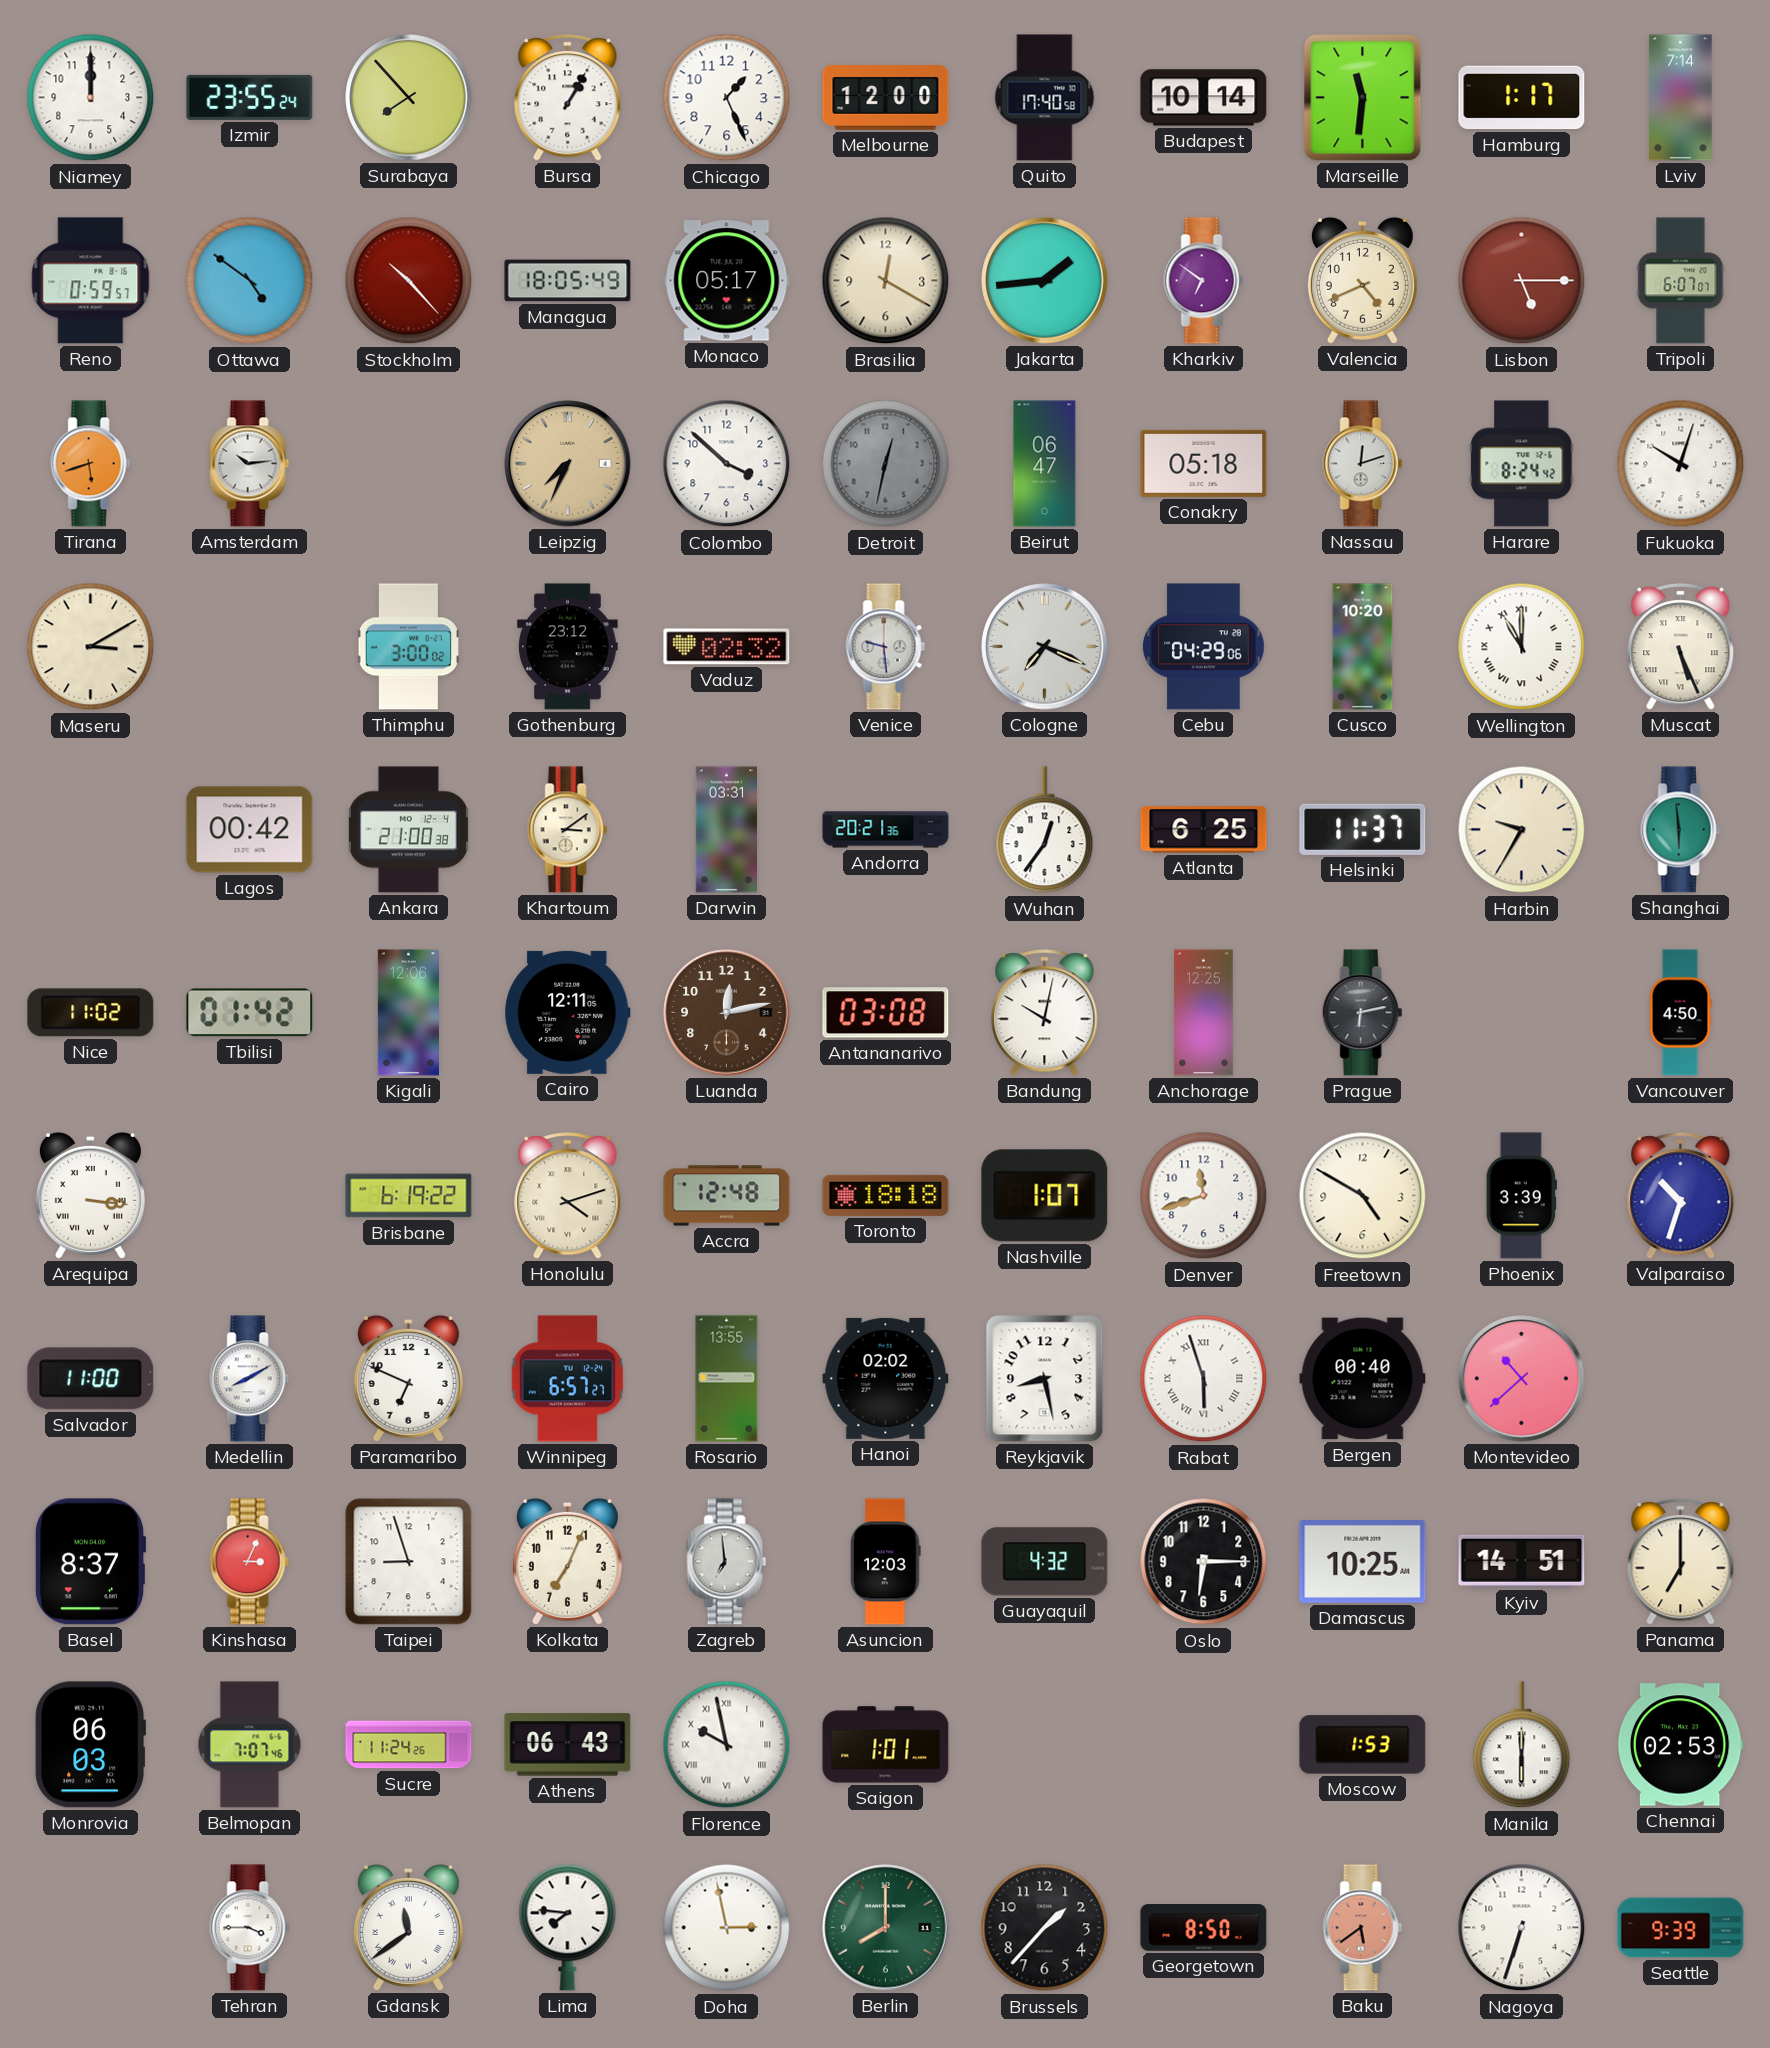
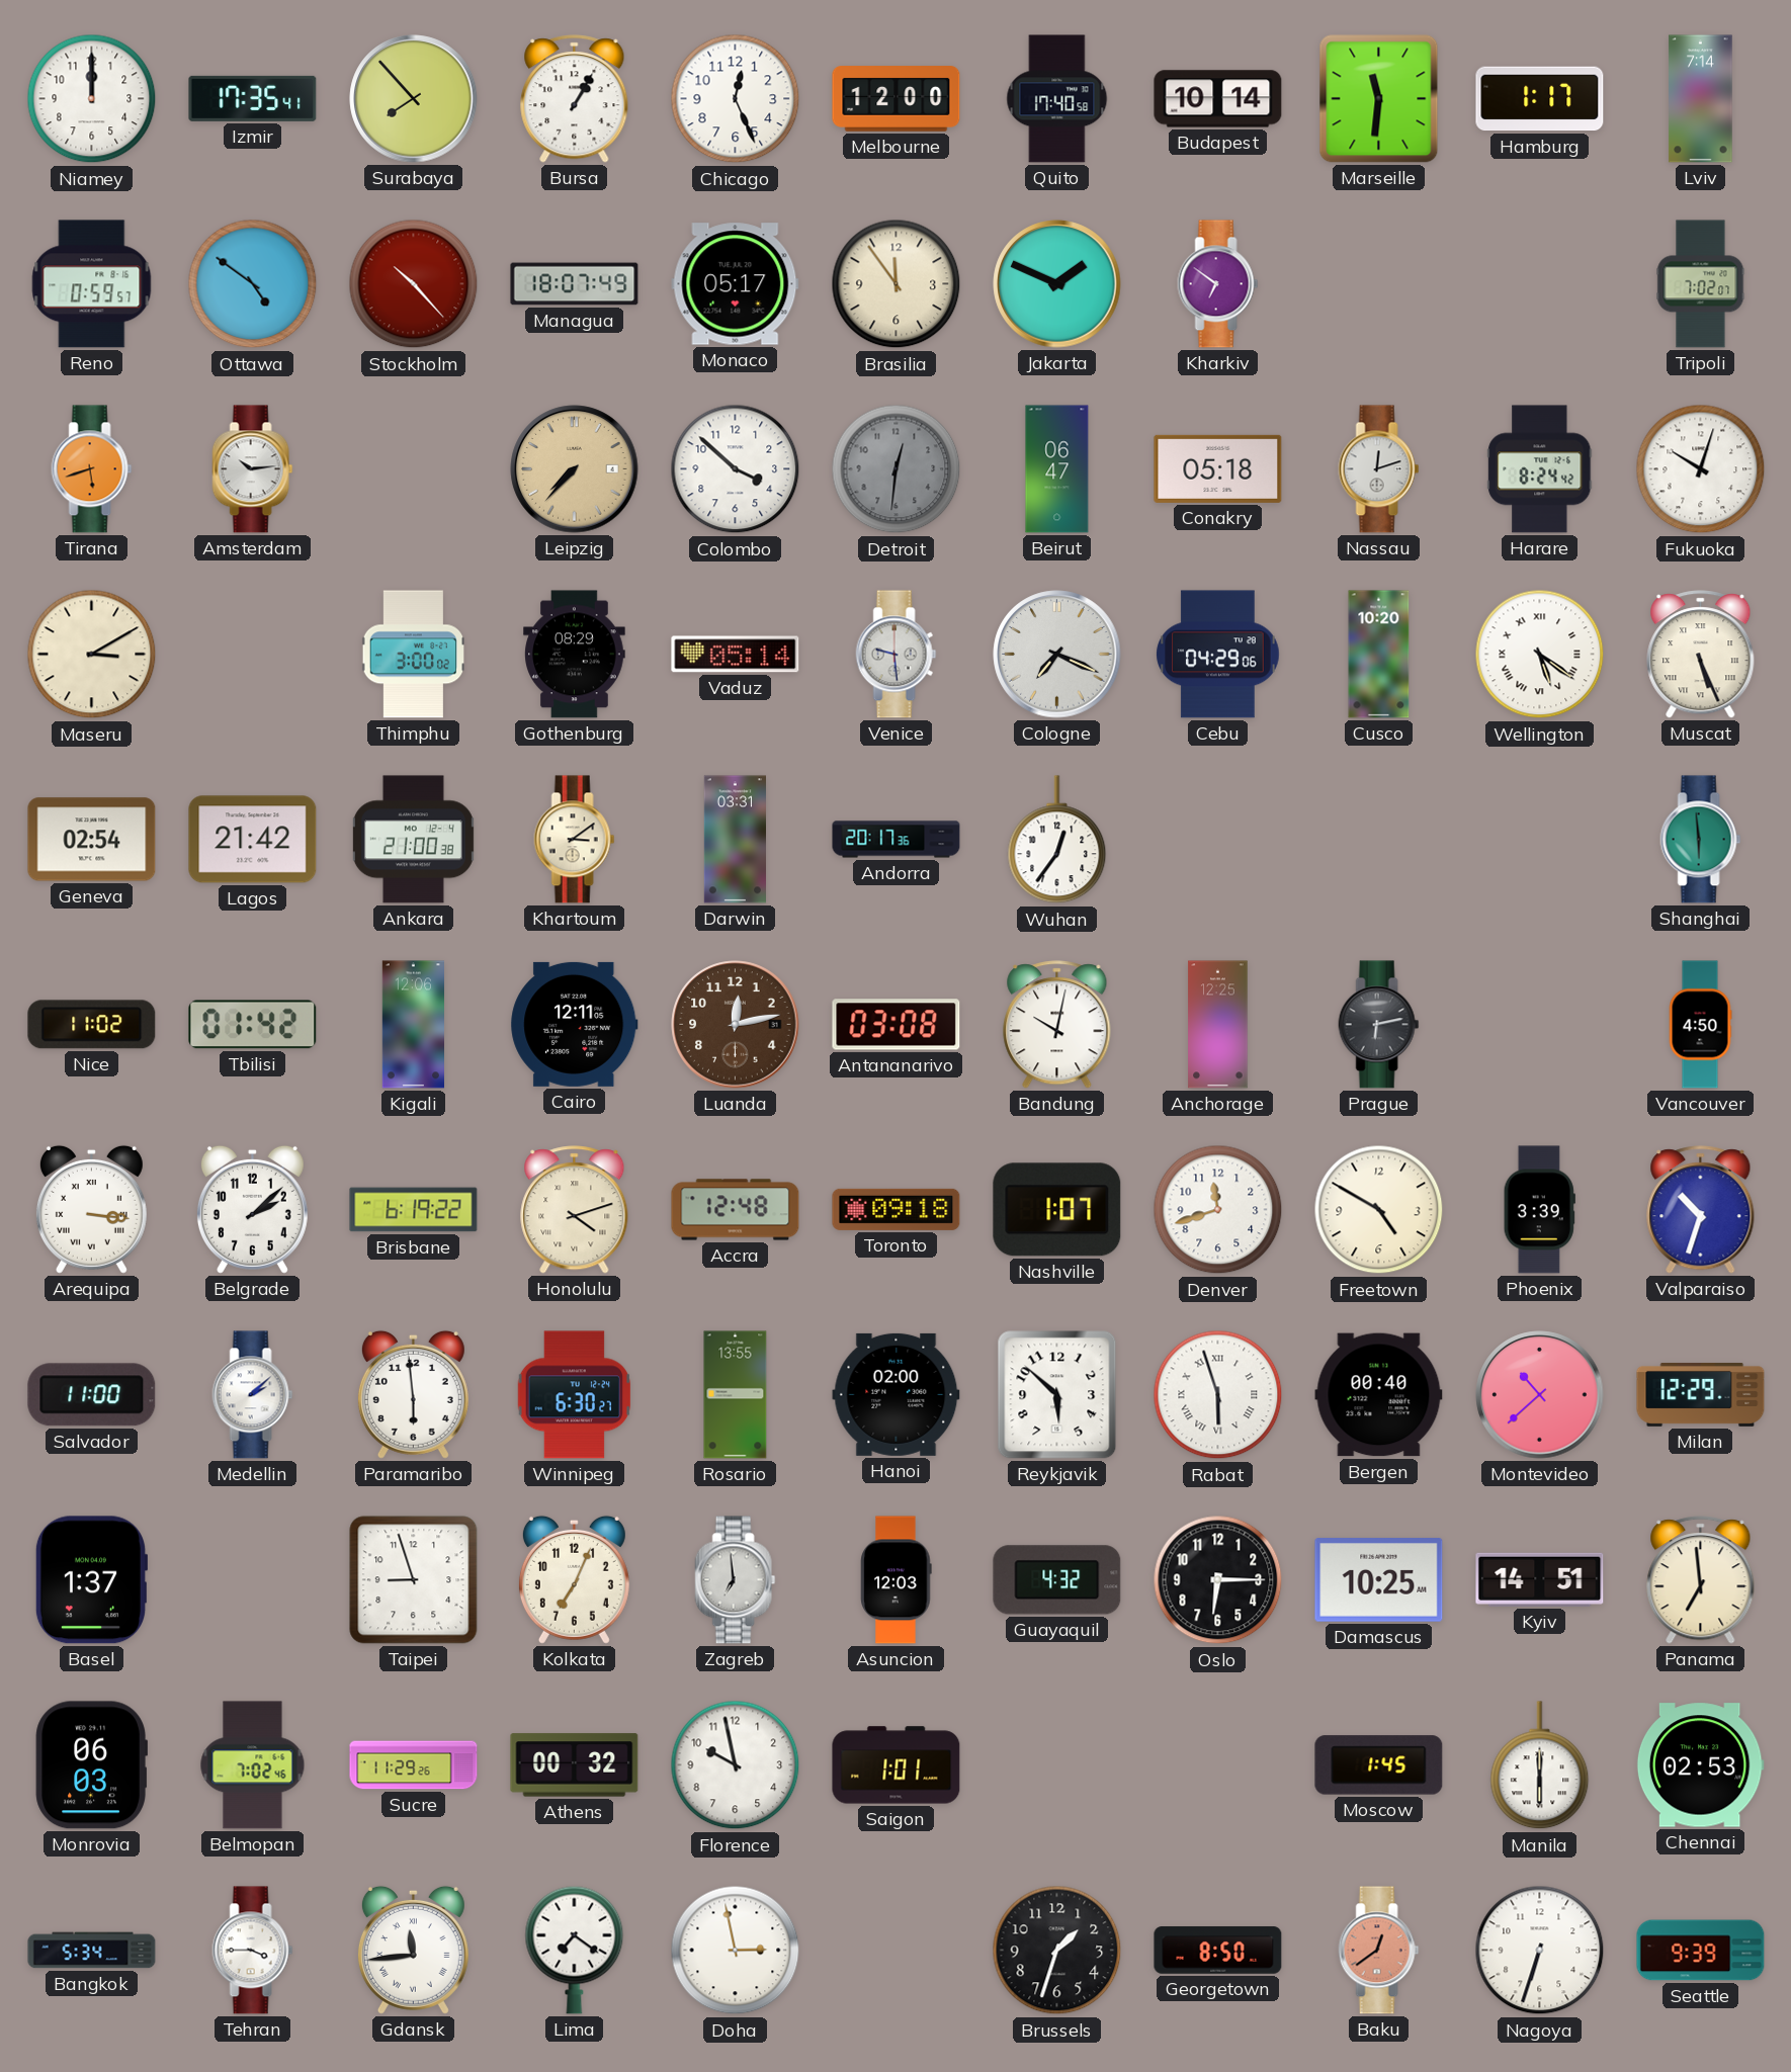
Izmir: 23:55 -> 17:35 (253, 98)
Chicago: 1:26 -> 12:26 (736, 99)
Managua: 18:05 -> 18:07 (575, 284)
Brasilia: 12:20 -> 11:54 (897, 284)
Jakarta: 1:44 -> 1:49 (1057, 284)
Valencia: 4:41 -> none (1362, 280)
Lisbon: 5:15 -> none (1522, 281)
Tripoli: 6:07 -> 7:02 (1701, 284)
Leipzig: 7:34 -> 7:37 (575, 469)
Detroit: 12:32 -> 12:31 (897, 469)
Gothenburg: 23:12 -> 08:29 (575, 655)
Vaduz: 02:32 -> 05:14 (736, 655)
Wellington: 11:00 -> 5:21 (1540, 655)
Geneva: none -> 02:54 (92, 840)
Lagos: 00:42 -> 21:42 (253, 840)
Andorra: 20:21 -> 20:17 (897, 840)
Atlanta: 6:25 -> none (1204, 830)
Helsinki: 11:37 -> none (1363, 829)
Harbin: 9:35 -> none (1522, 830)
Belgrade: none -> 2:08 (252, 1209)
Toronto: 18:18 -> 09:18 (897, 1209)
Medellin: 8:10 -> 2:08 (253, 1395)
Paramaribo: 6:49 -> 5:59 (413, 1394)
Winnipeg: 6:57 -> 6:30 (575, 1395)
Hanoi: 02:02 -> 02:00 (897, 1394)
Reykjavik: 8:28 -> 5:52 (1057, 1395)
Milan: none -> 12:29 (1701, 1395)
Basel: 8:37 -> 1:37 (90, 1580)
Kinshasa: 3:04 -> none (250, 1562)
Panama: 7:00 -> 6:59 (1701, 1580)
Belmopan: 7:07 -> 7:02 (253, 1765)
Sucre: 11:24 -> 11:29 (414, 1765)
Athens: 06:43 -> 00:32 (575, 1765)
Florence numerals: Roman -> Arabic (736, 1765)
Moscow: 1:53 -> 1:45 (1379, 1765)
Bangkok: none -> 5:34 (92, 1951)
Gdansk: 11:39 -> 11:44 (413, 1950)
Lima: 7:46 -> 7:21 (575, 1950)
Berlin: 8:00 -> none (886, 1928)
Brussels: 1:37 -> 1:33 (1057, 1951)
Baku: 5:39 -> 12:39 (1379, 1951)
